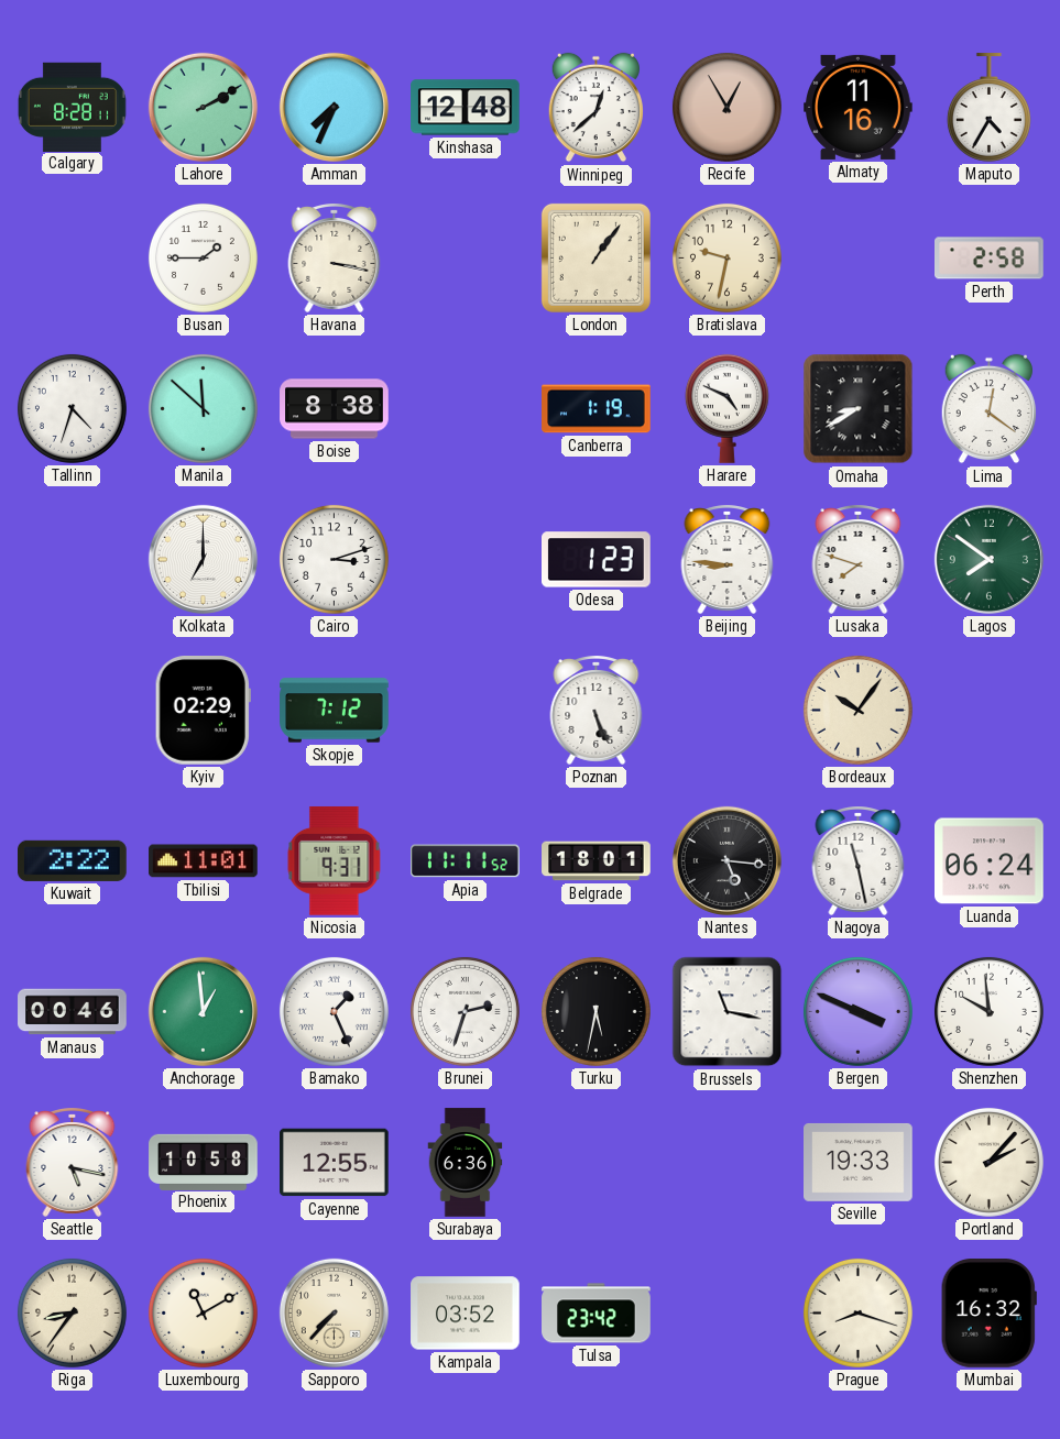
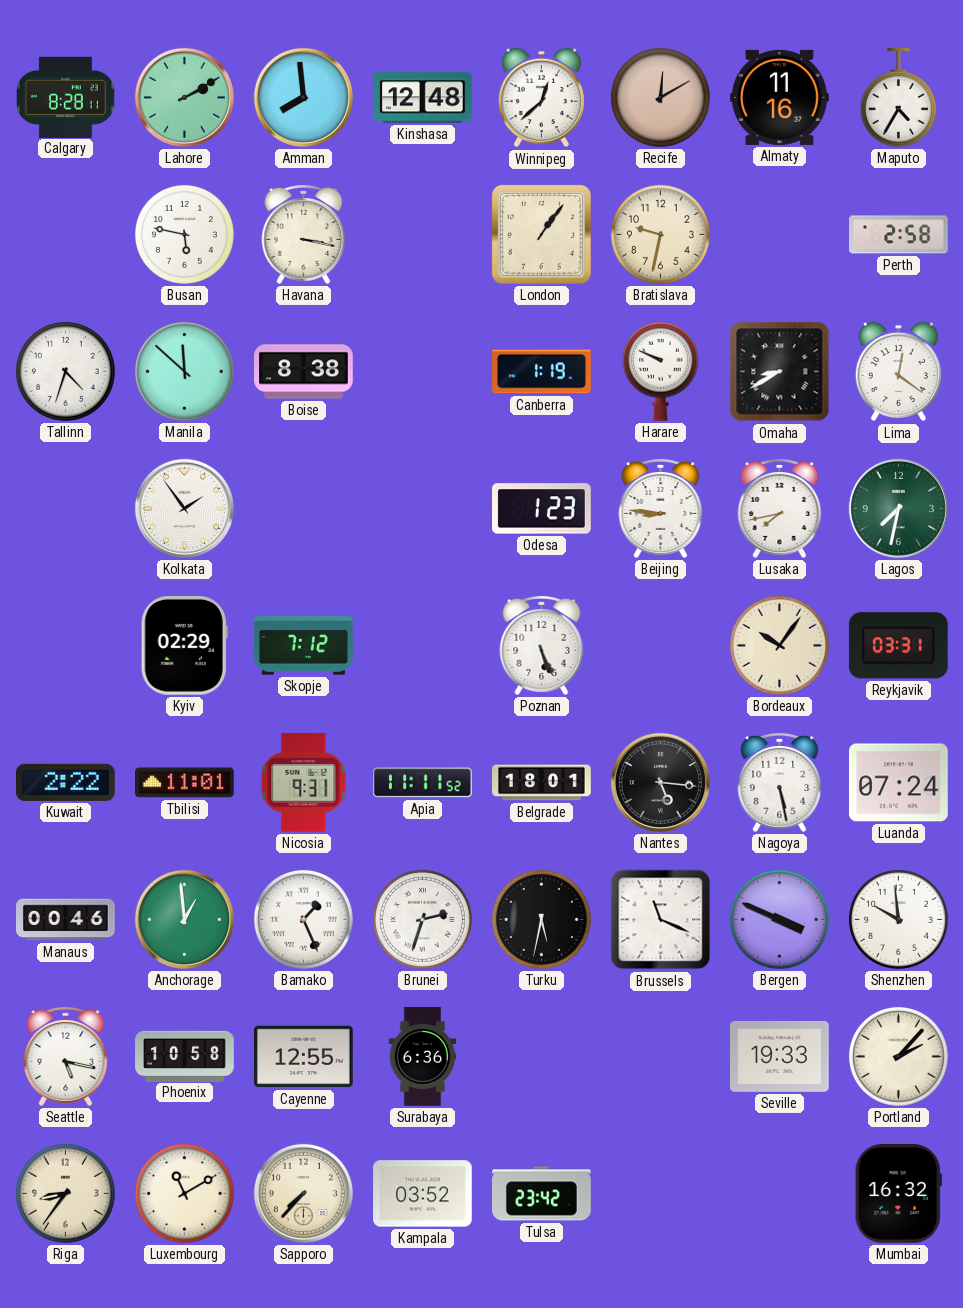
Amman: 7:34 -> 7:59 (303, 97)
Recife: 12:55 -> 12:10 (660, 97)
Busan: 1:45 -> 5:47 (184, 234)
Harare: 4:49 -> 9:49 (660, 371)
Kolkata: 7:00 -> 1:54 (184, 508)
Cairo: 3:12 -> none (334, 559)
Lusaka: 7:48 -> 7:43 (780, 509)
Lagos: 7:51 -> 7:32 (898, 508)
Reykjavik: none -> 03:31 (898, 646)
Nagoya: 11:28 -> 5:28 (780, 783)
Luanda: 06:24 -> 07:24 (899, 783)
Brussels: 11:17 -> 11:19 (661, 920)
Prague: 8:18 -> none (857, 1312)
